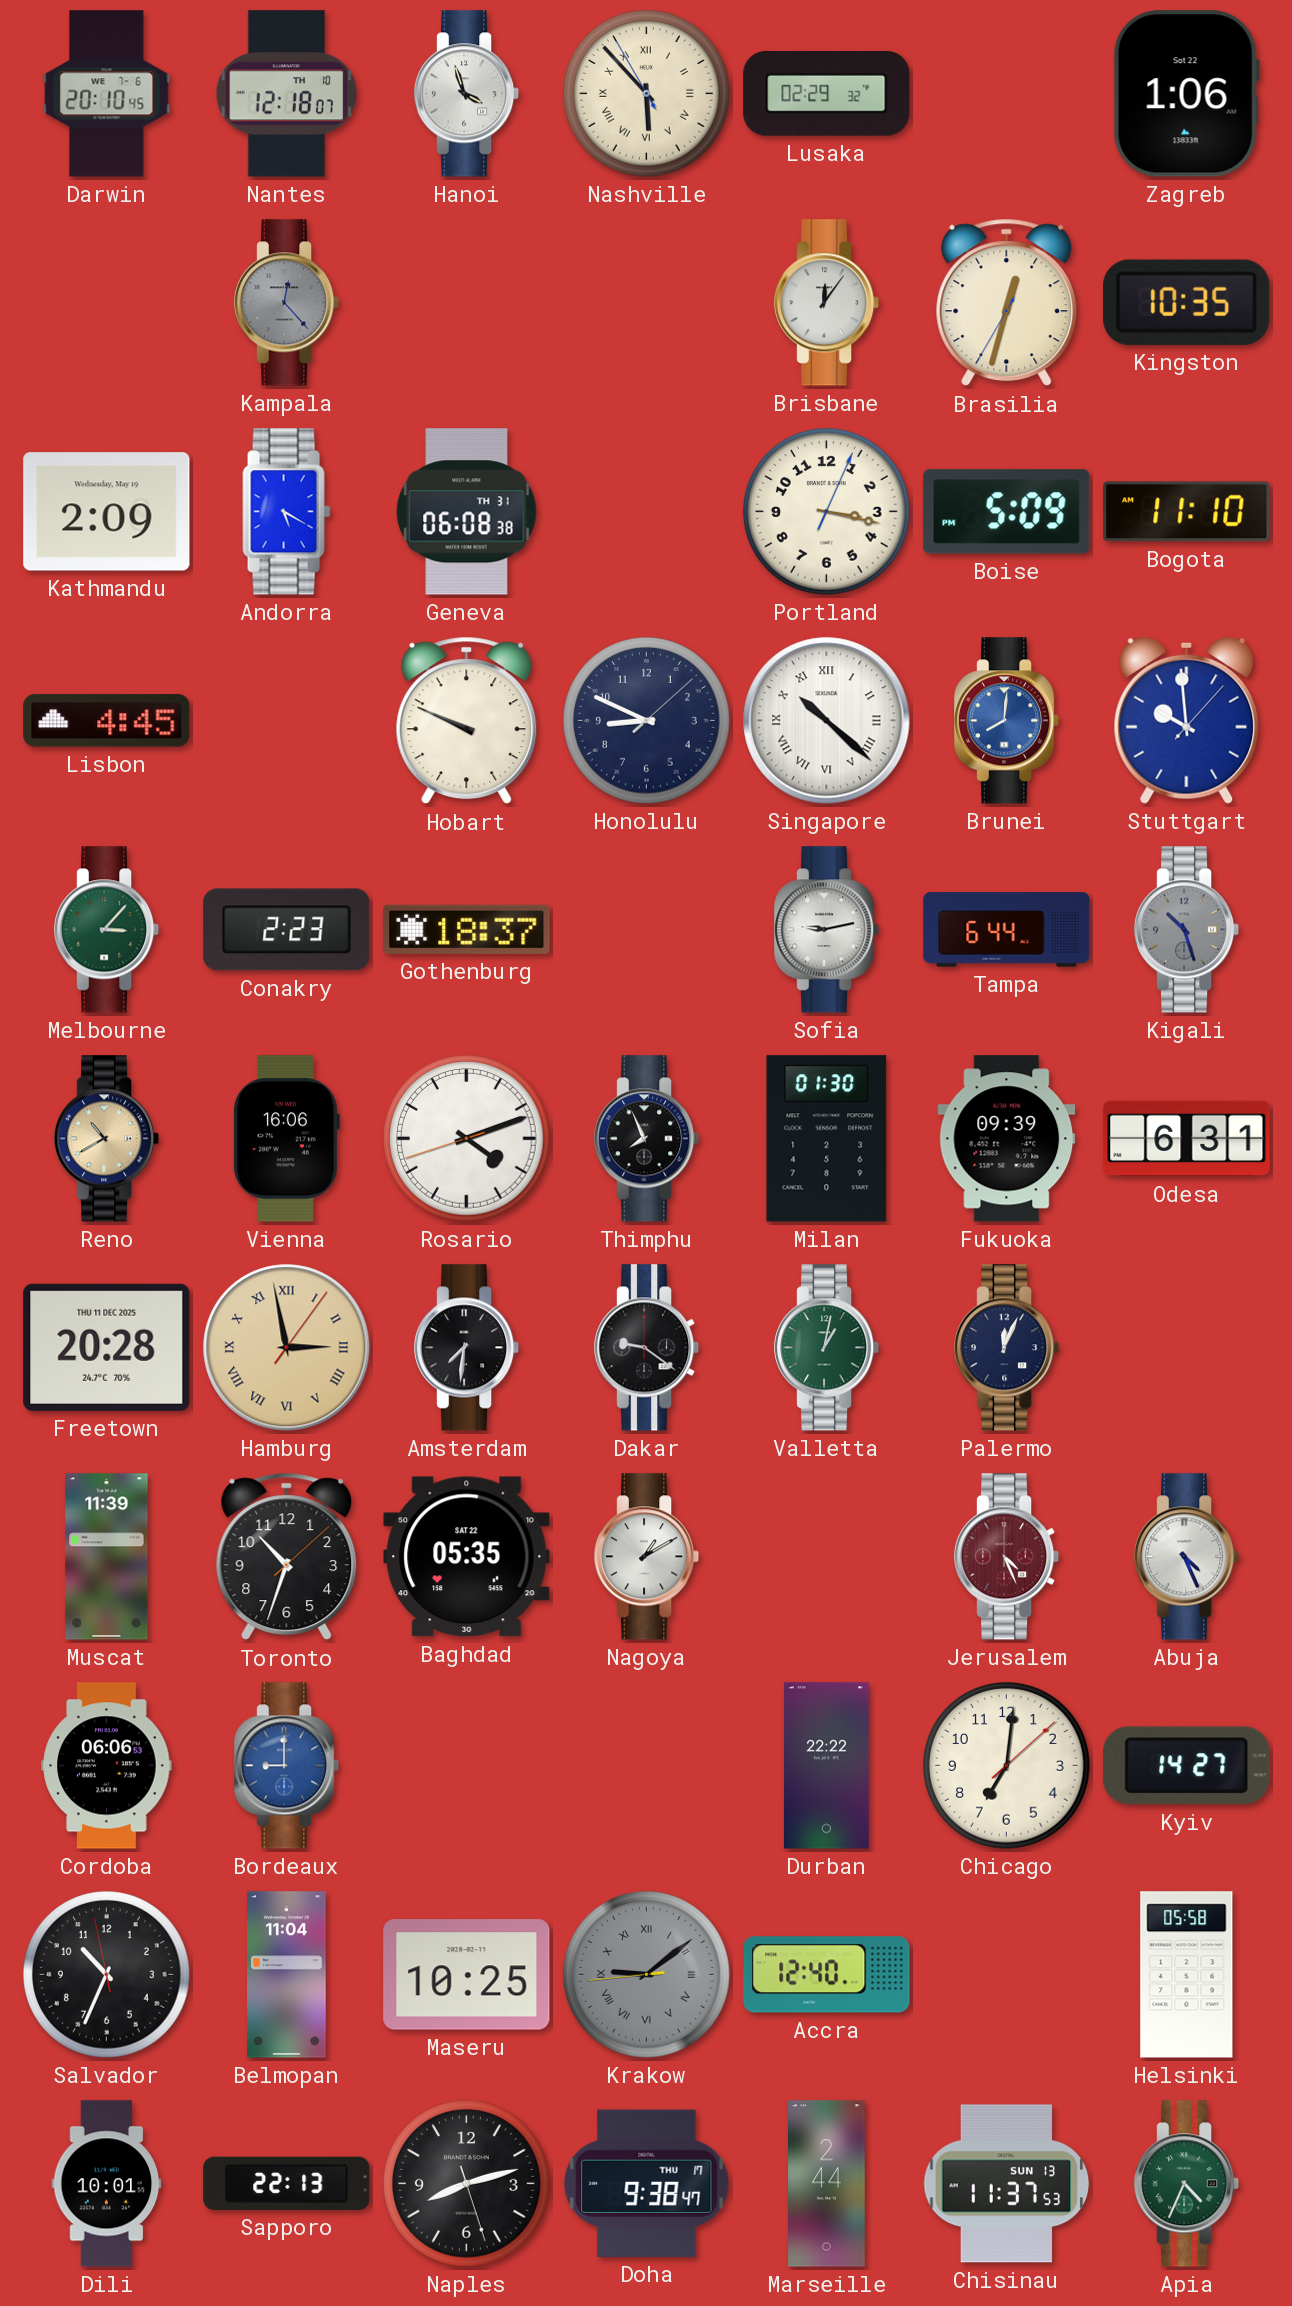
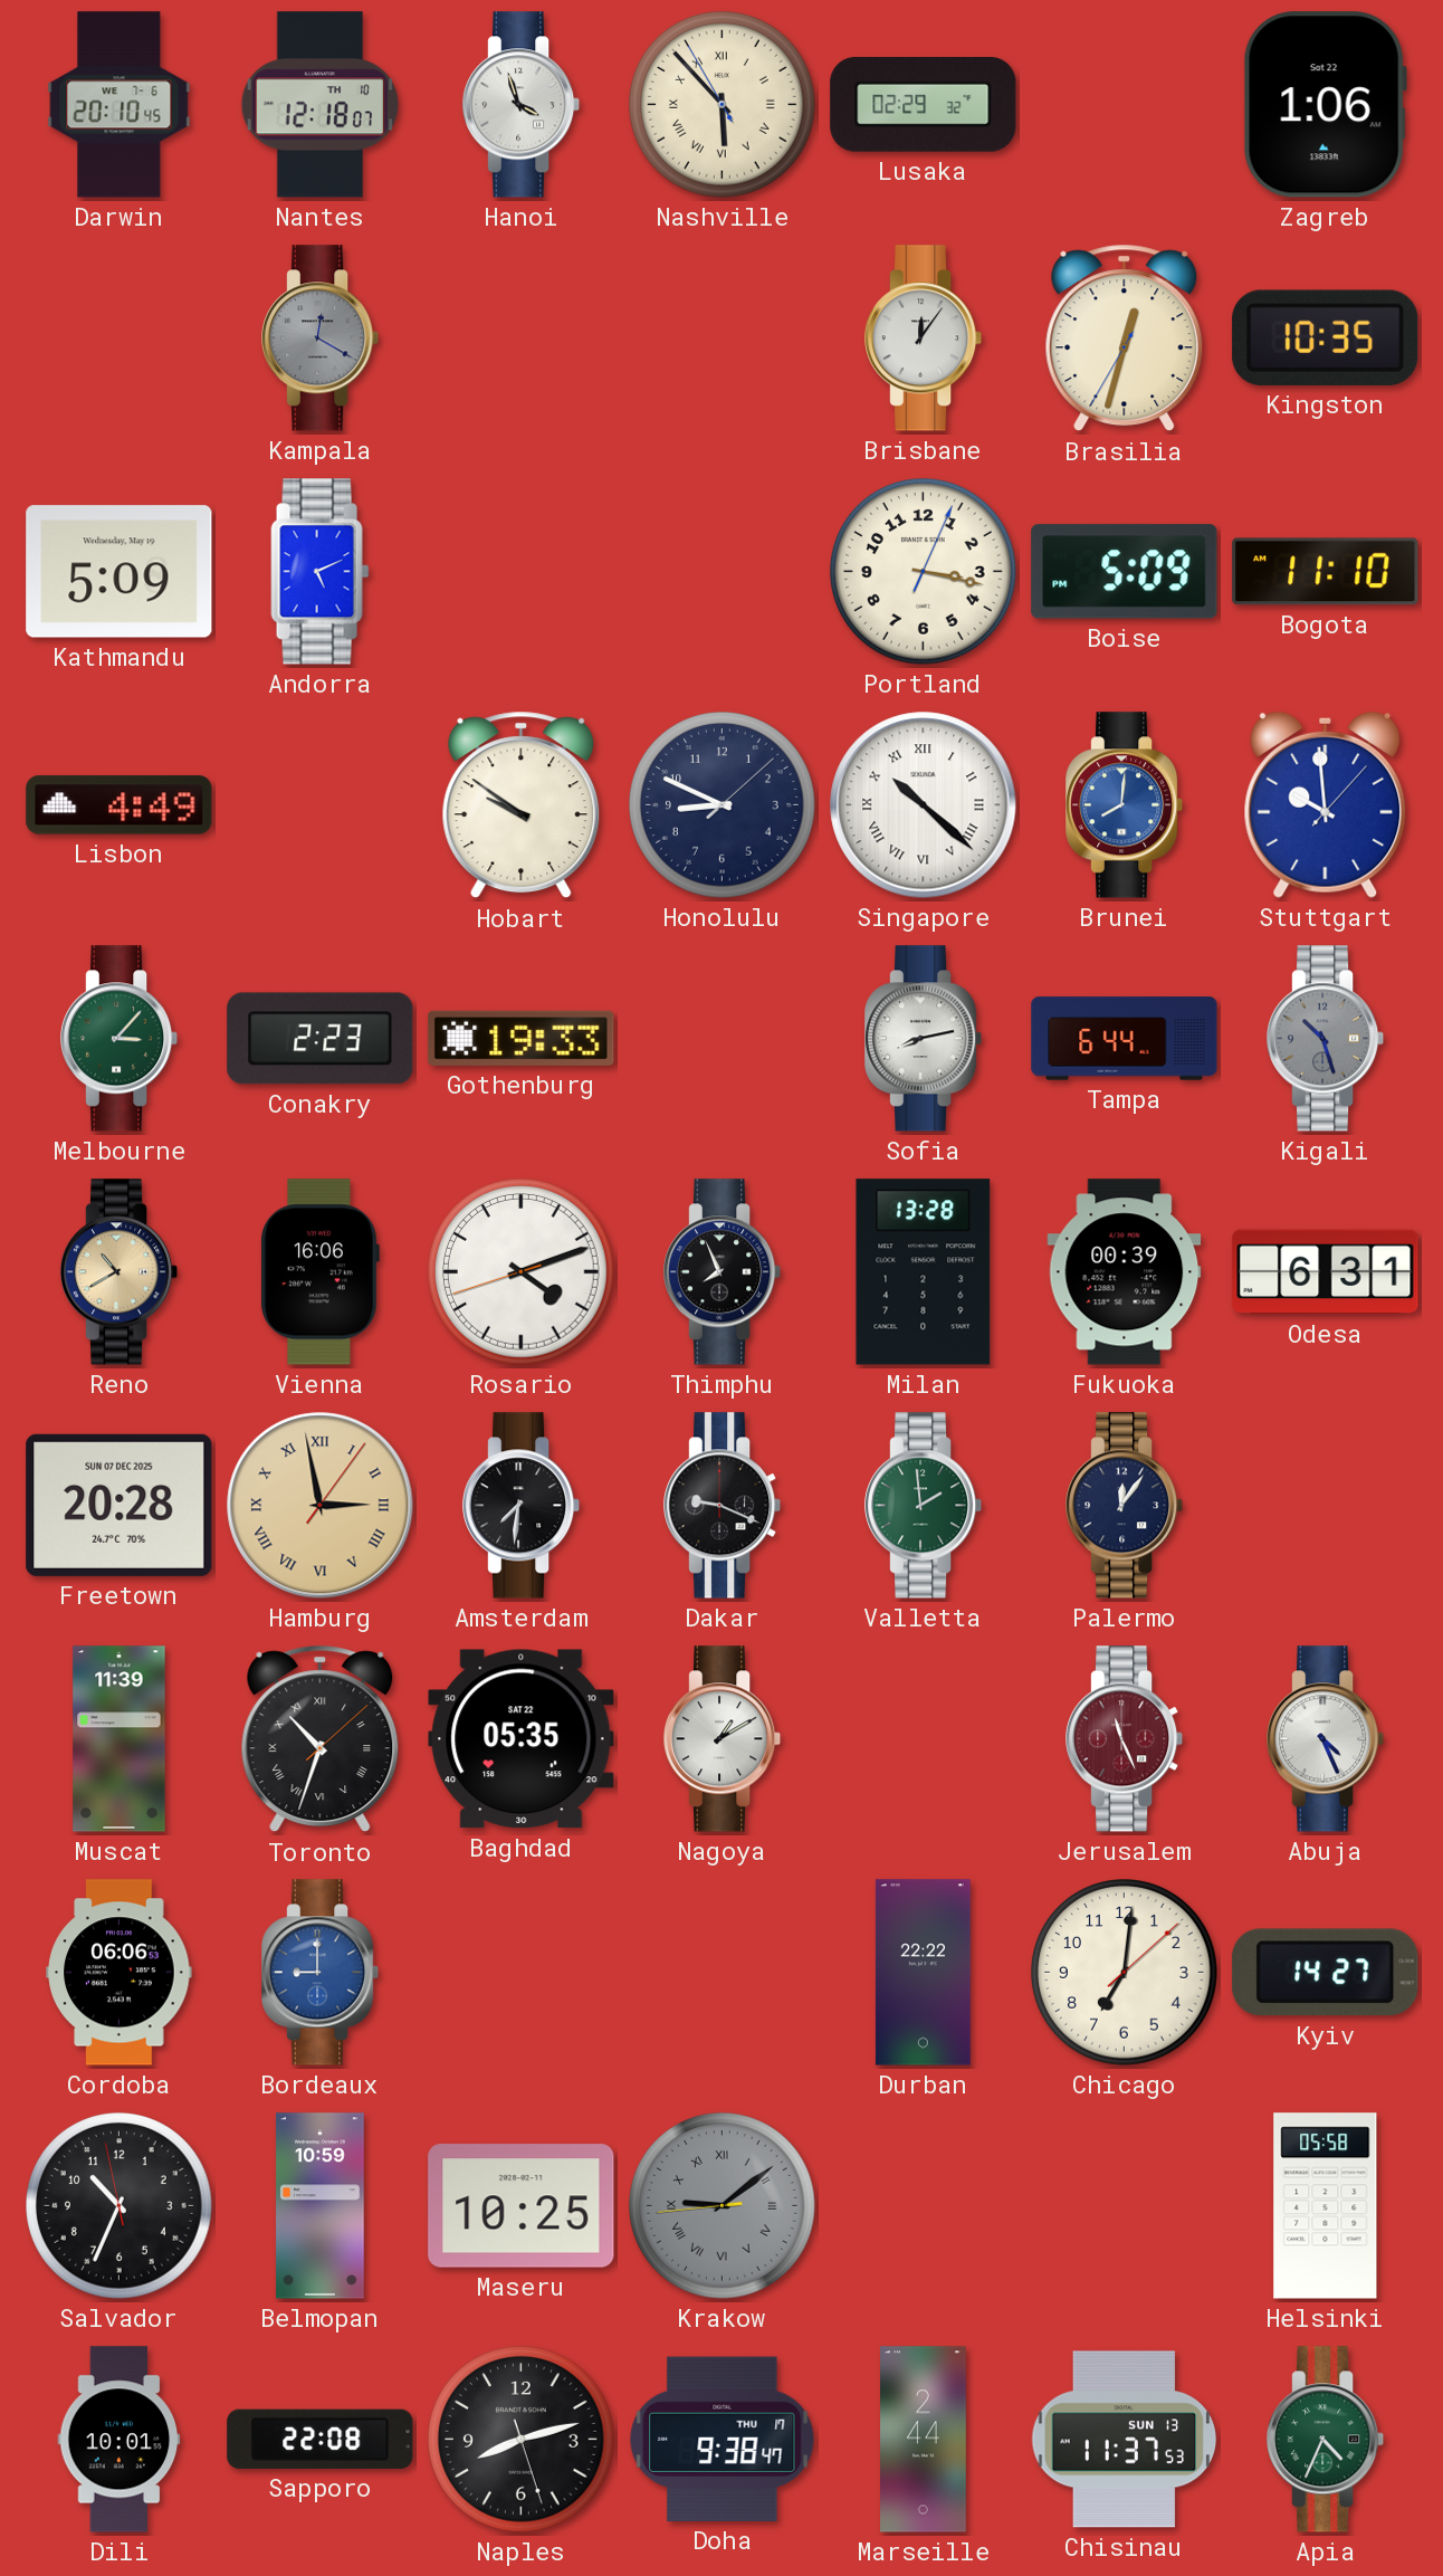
Kampala: 12:23 -> 12:20 (322, 338)
Kathmandu: 2:09 -> 5:09 (120, 572)
Andorra: 5:20 -> 5:11 (321, 572)
Geneva: 06:08 -> none (467, 512)
Lisbon: 4:45 -> 4:49 (120, 805)
Hobart: 9:49 -> 9:51 (522, 805)
Gothenburg: 18:37 -> 19:33 (522, 1038)
Sofia: 9:13 -> 8:13 (925, 1039)
Milan: 01:30 -> 13:28 (924, 1272)
Fukuoka: 09:39 -> 00:39 (1125, 1272)
Freetown date: THU 11 DEC 2025 -> SUN 07 DEC 2025 (120, 1505)
Dakar: 9:21 -> 9:19 (724, 1506)
Valletta: 1:02 -> 1:59 (925, 1506)
Palermo: 12:04 -> 12:06 (1126, 1506)
Toronto numerals: Arabic -> Roman (321, 1739)
Jerusalem: 4:26 -> 11:26 (1126, 1739)
Belmopan: 11:04 -> 10:59 (321, 2206)
Accra: 12:40 -> none (827, 1975)
Sapporo: 22:13 -> 22:08 (321, 2439)
